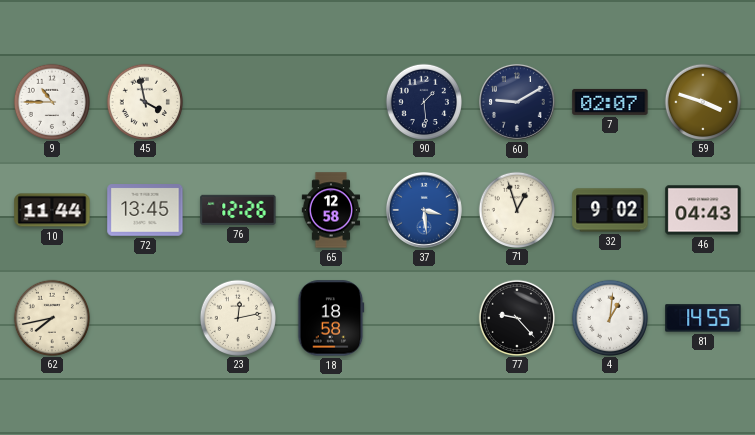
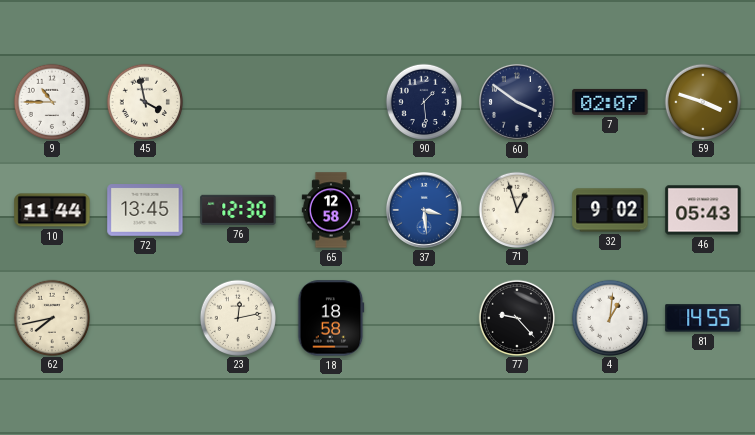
60: 9:10 -> 3:51 (518, 103)
76: 12:26 -> 12:30 (238, 210)
46: 04:43 -> 05:43 (703, 210)
